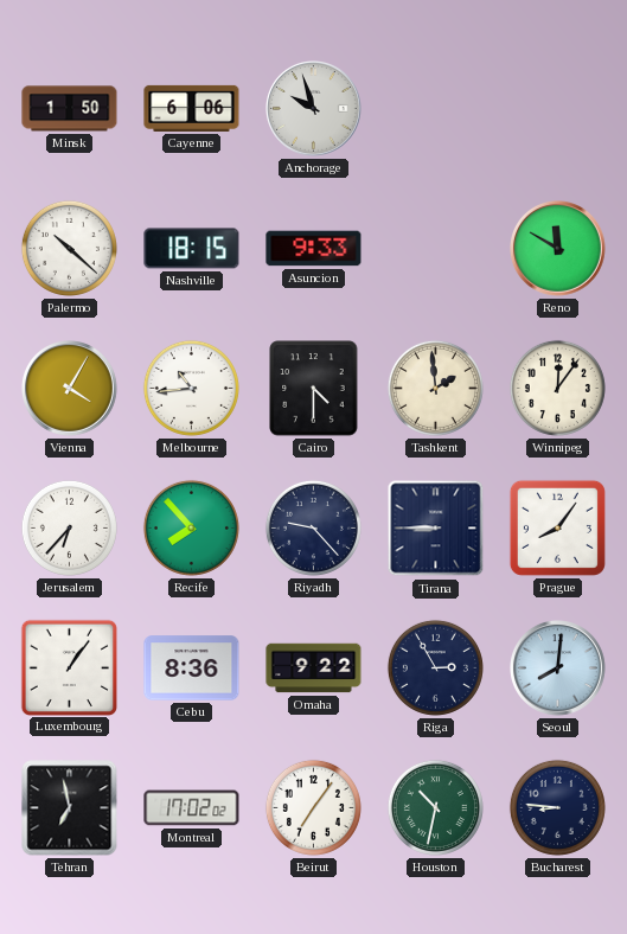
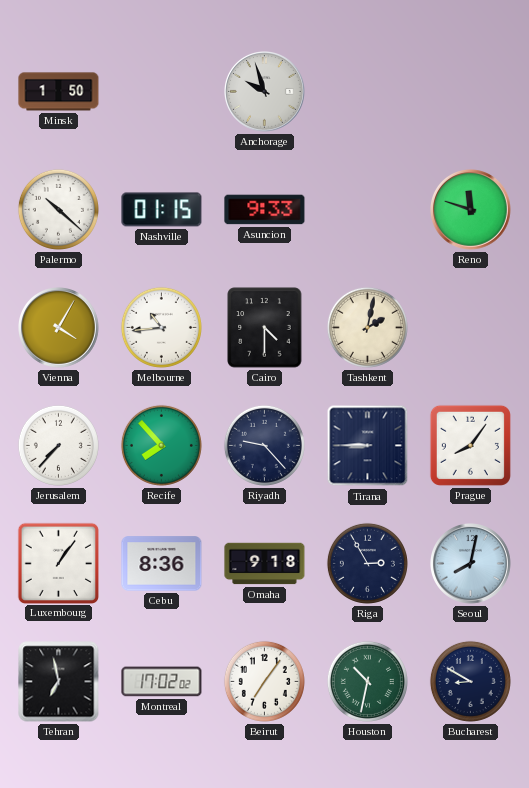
Cayenne: 6:06 -> none (192, 108)
Nashville: 18:15 -> 01:15 (162, 210)
Reno: 11:50 -> 11:48 (471, 210)
Tashkent: 1:59 -> 2:02 (367, 327)
Winnipeg: 12:06 -> none (557, 388)
Jerusalem: 6:37 -> 7:37 (58, 445)
Omaha: 9:22 -> 9:18 (265, 564)
Seoul: 8:01 -> 8:02 (471, 564)
Bucharest: 8:46 -> 8:50 (470, 681)
